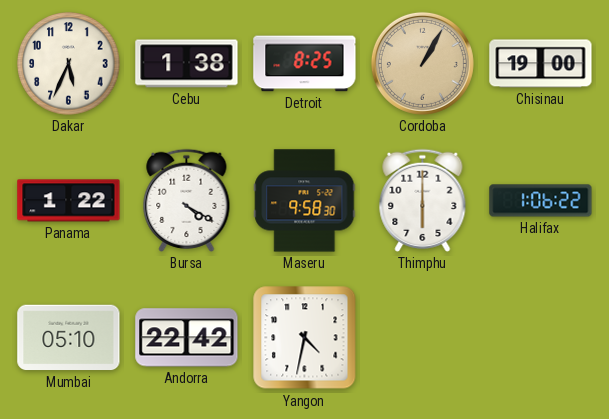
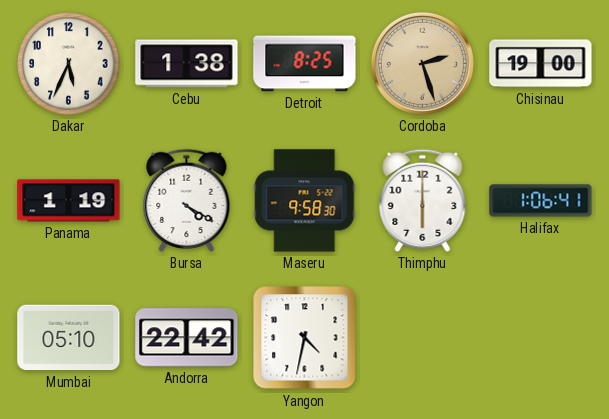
Cordoba: 1:05 -> 2:27 (422, 63)
Panama: 1:22 -> 1:19 (69, 201)
Halifax: 1:06:22 -> 1:06:41 (541, 201)
